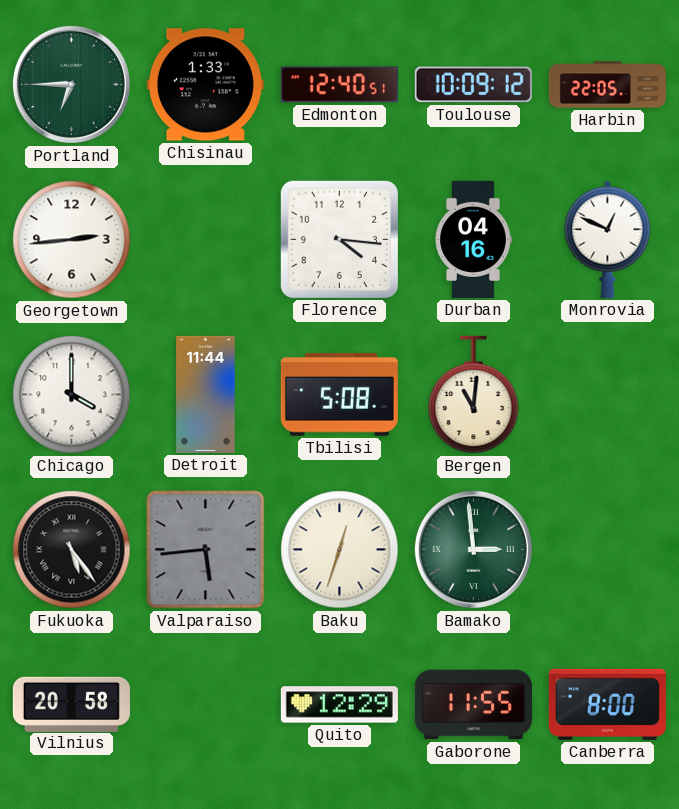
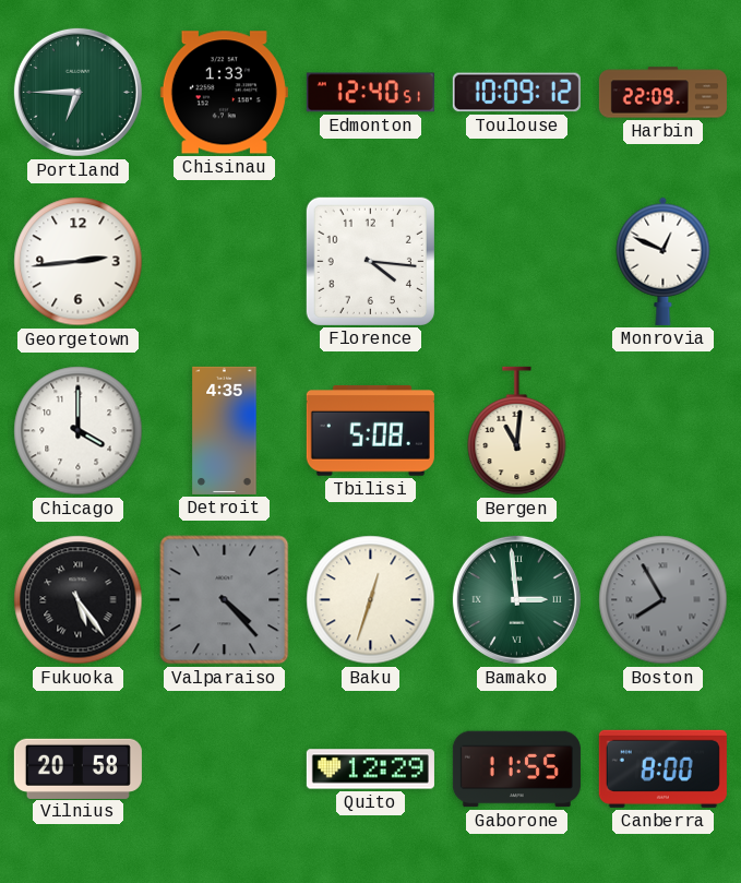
Harbin: 22:05 -> 22:09 (662, 93)
Durban: 04:16 -> none (473, 239)
Detroit: 11:44 -> 4:35 (225, 430)
Valparaiso: 5:44 -> 4:23 (225, 600)
Boston: none -> 7:55 (664, 600)
